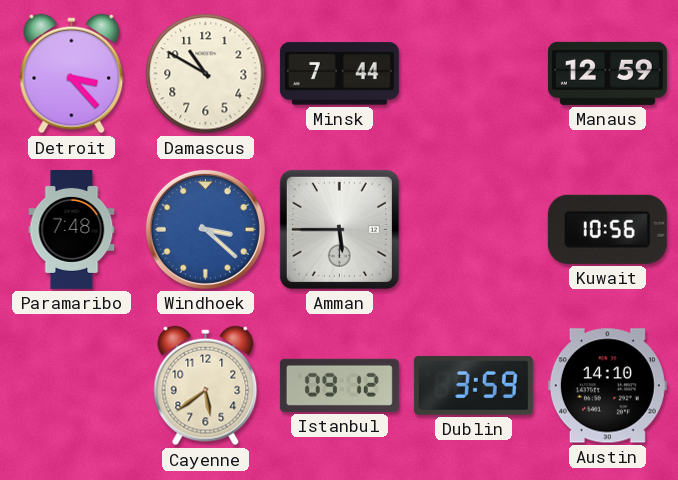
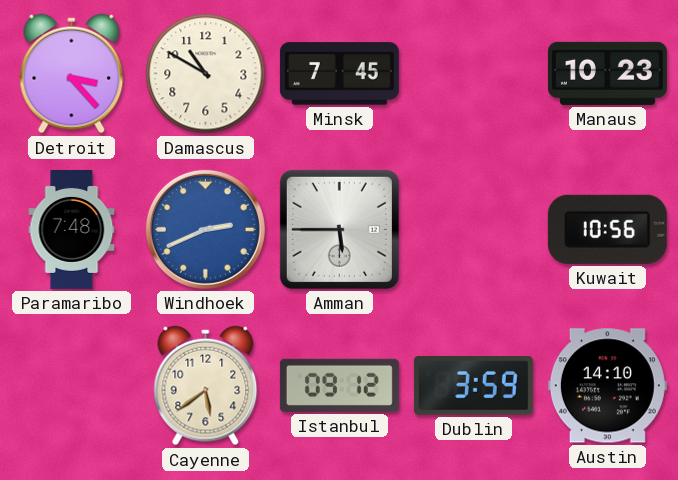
Minsk: 7:44 -> 7:45 (339, 74)
Manaus: 12:59 -> 10:23 (607, 73)
Windhoek: 3:22 -> 2:41 (205, 229)
